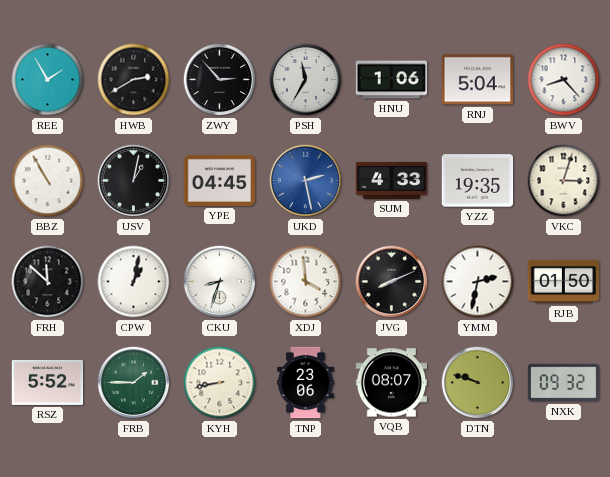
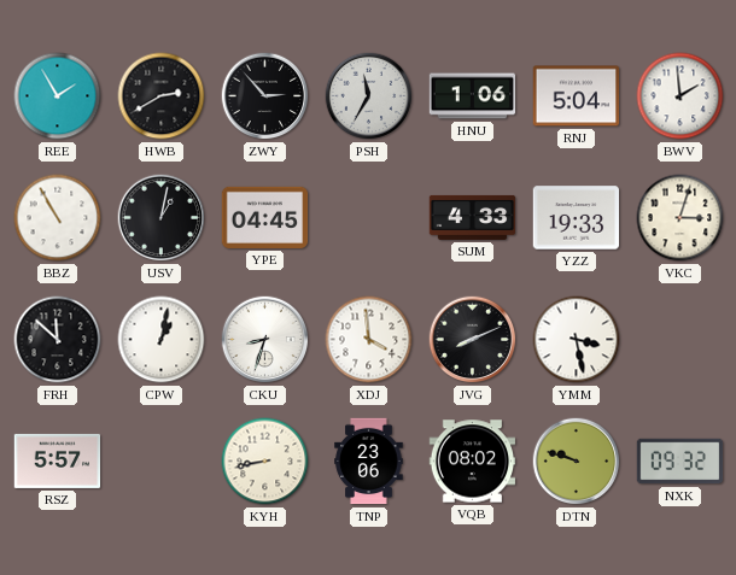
BWV: 8:23 -> 1:59 (680, 96)
UKD: 2:28 -> none (306, 181)
YZZ: 19:35 -> 19:33 (577, 218)
YMM: 2:32 -> 3:28 (577, 340)
RJB: 01:50 -> none (564, 282)
RSZ: 5:52 -> 5:57 (58, 460)
FRB: 1:45 -> none (134, 383)
VQB: 08:07 -> 08:02 (473, 462)
